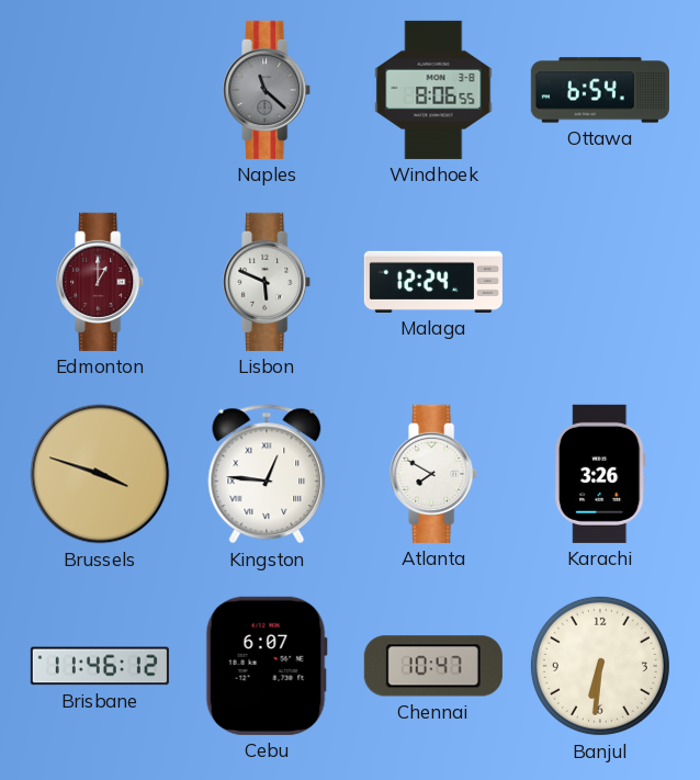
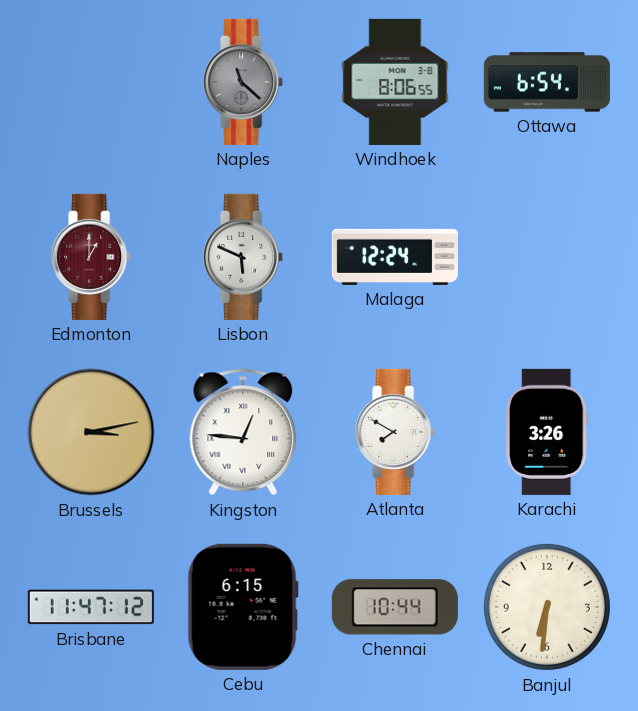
Brussels: 3:48 -> 3:13 (91, 432)
Brisbane: 11:46 -> 11:47 (91, 607)
Cebu: 6:07 -> 6:15 (243, 607)
Chennai: 10:47 -> 10:44 (395, 607)
